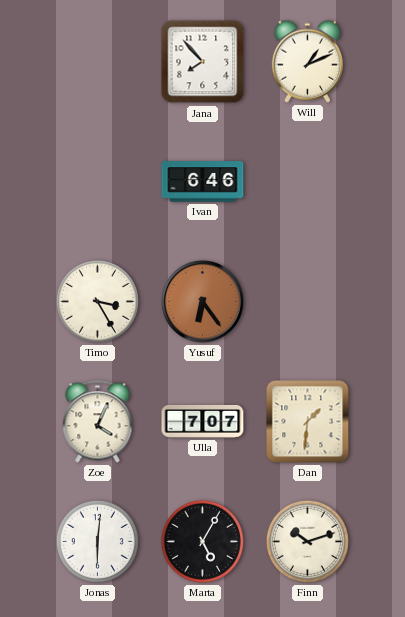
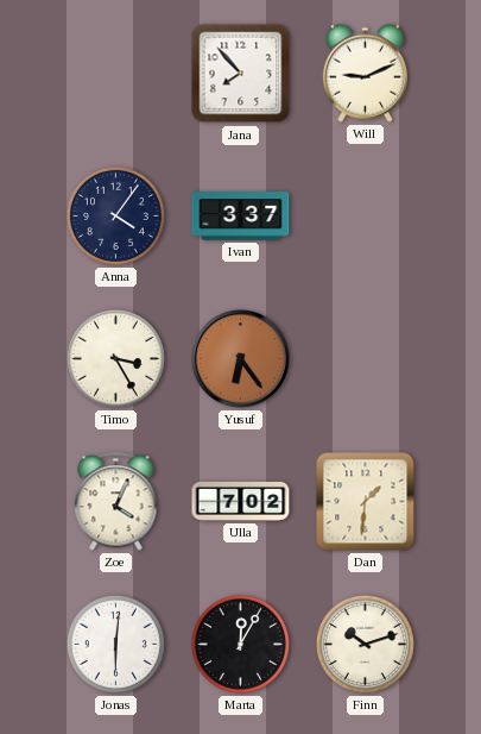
Will: 1:11 -> 9:11 (365, 73)
Anna: none -> 4:06 (115, 215)
Ivan: 6:46 -> 3:37 (241, 217)
Ulla: 7:07 -> 7:02 (241, 501)
Marta: 5:05 -> 12:05 (240, 644)
